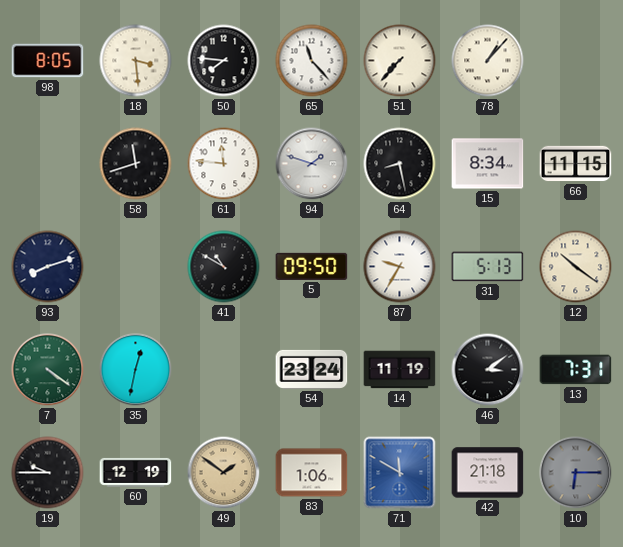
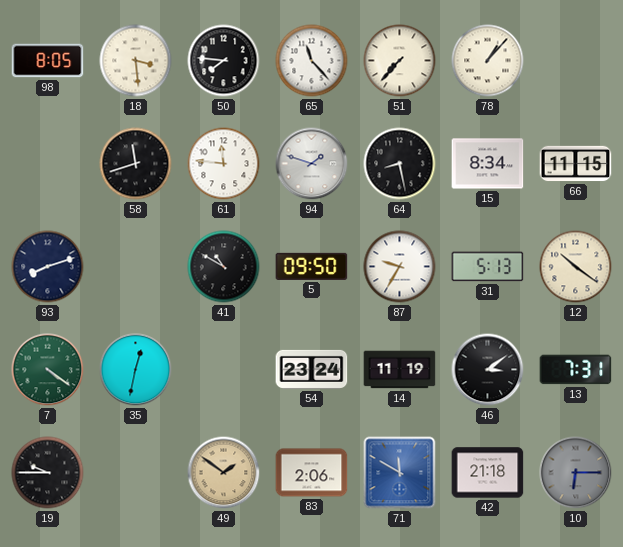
60: 12:19 -> none (136, 472)
83: 1:06 -> 2:06 (312, 473)
